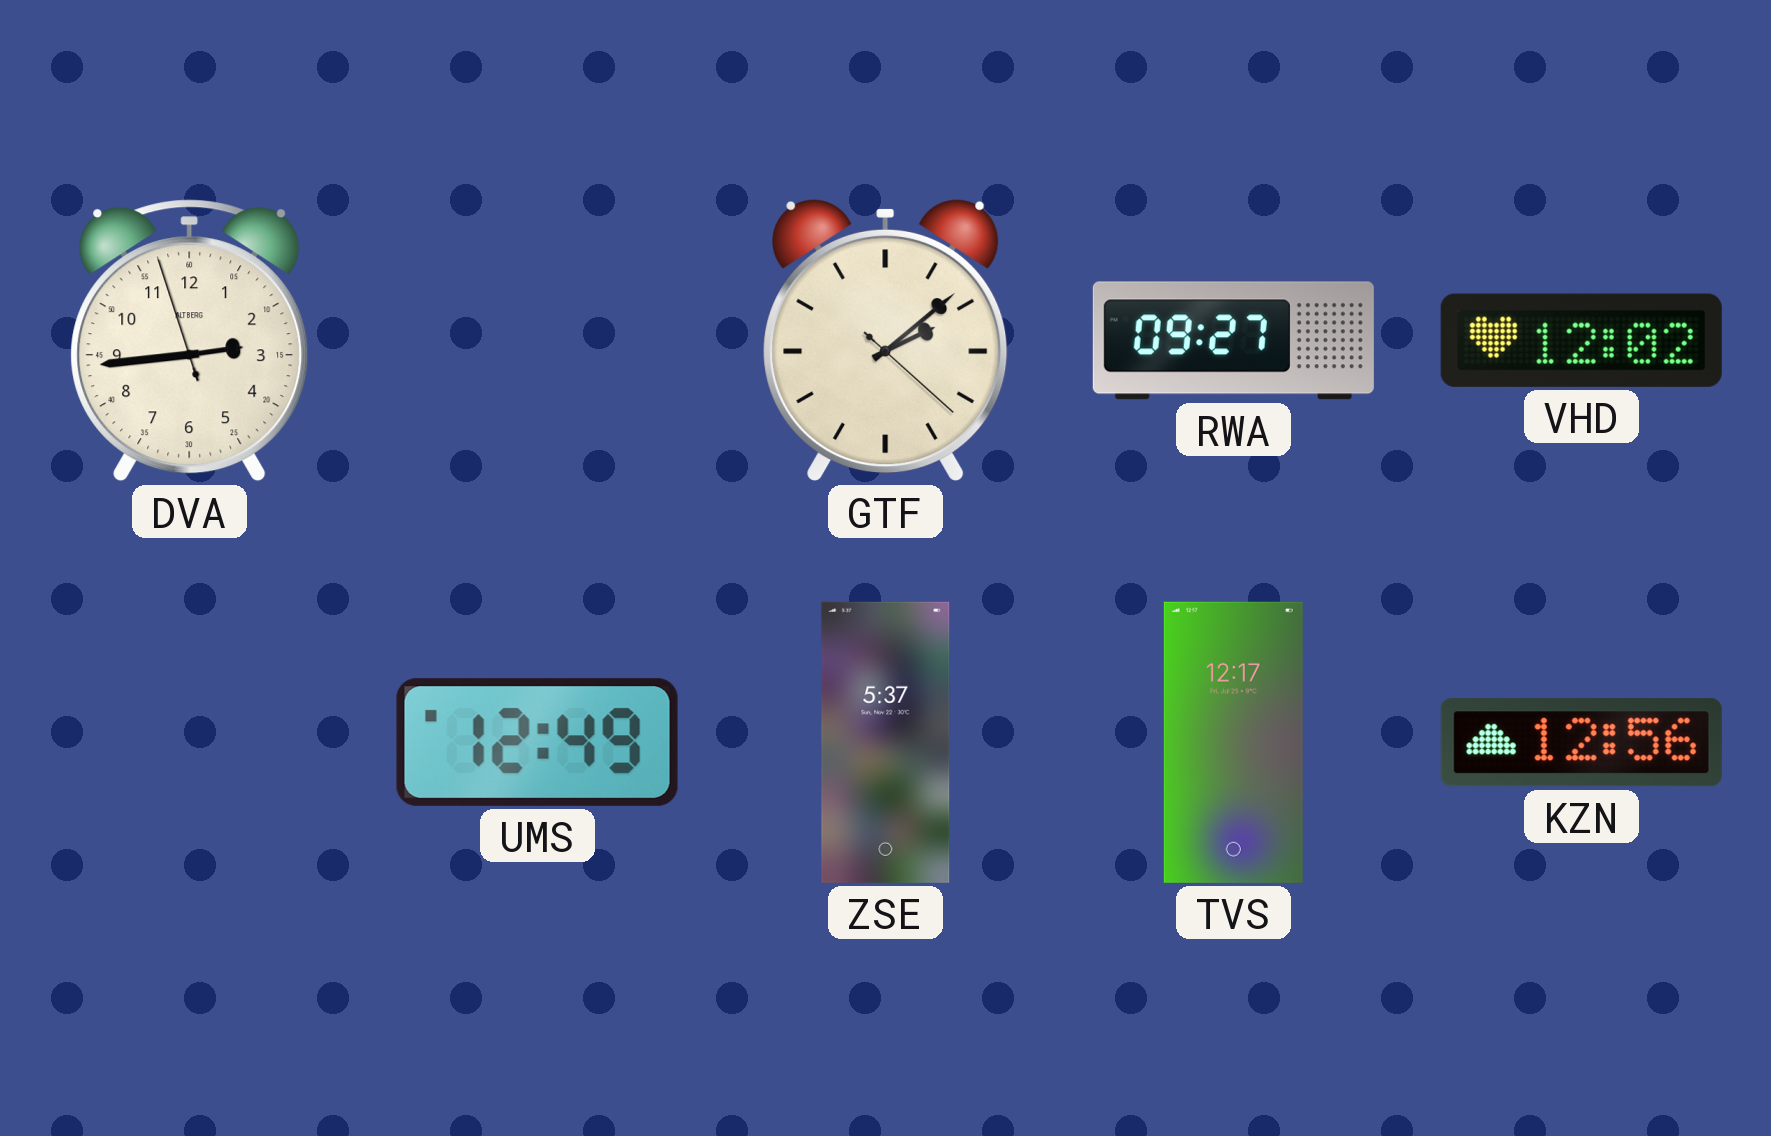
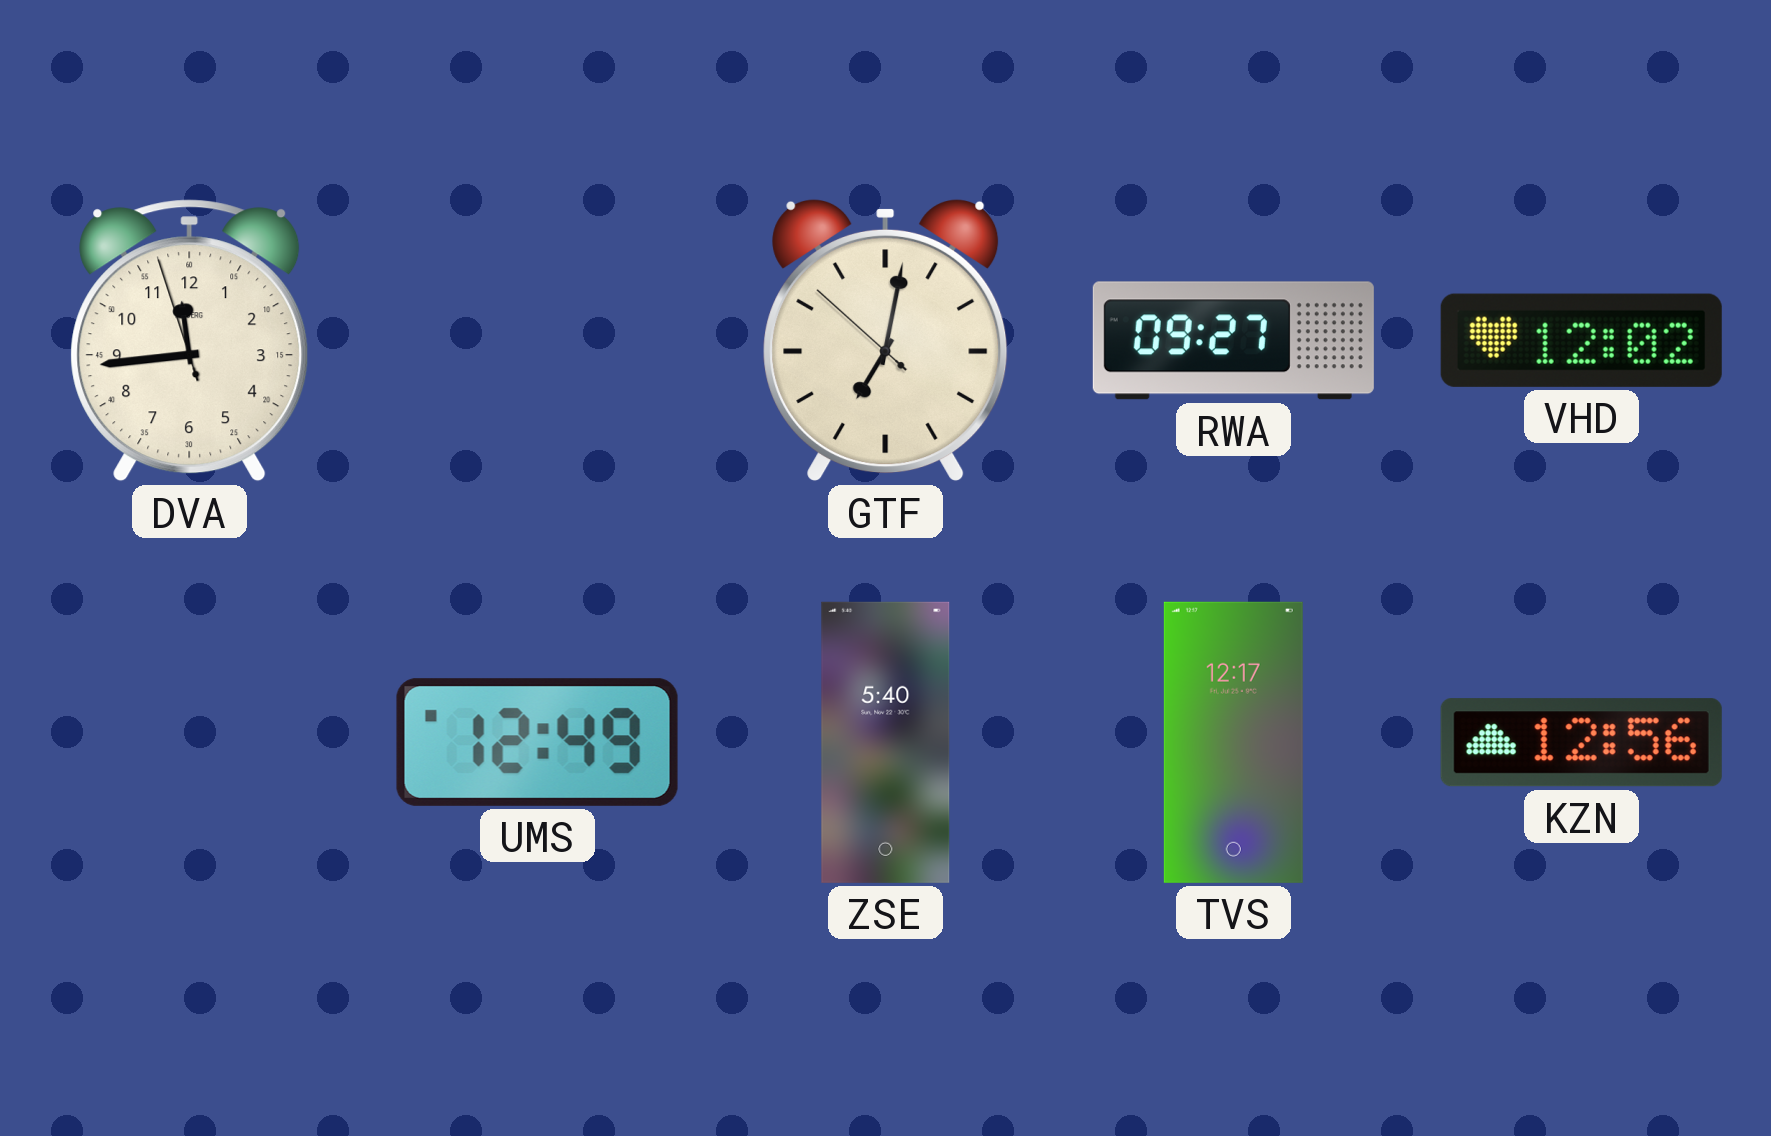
DVA: 2:43 -> 11:43 (190, 341)
GTF: 2:08 -> 7:01 (886, 340)
ZSE: 5:37 -> 5:40 (886, 742)
